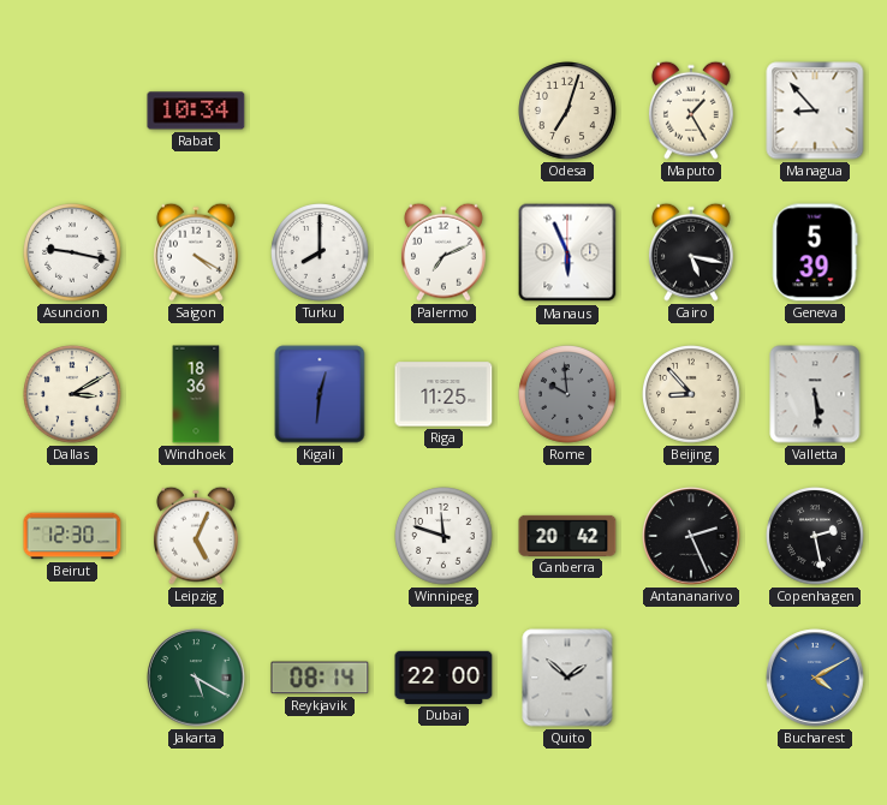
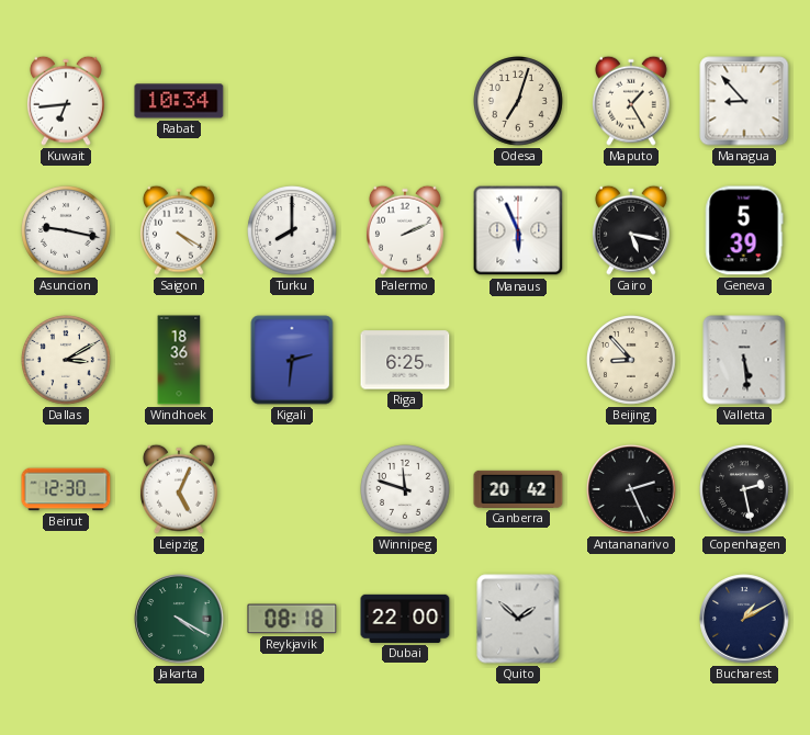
Kuwait: none -> 6:44 (66, 101)
Palermo: 7:11 -> 2:11 (405, 230)
Kigali: 12:31 -> 2:31 (292, 360)
Riga: 11:25 -> 6:25 (405, 360)
Rome: 9:59 -> none (568, 395)
Jakarta: 5:20 -> 4:20 (179, 619)
Reykjavik: 08:14 -> 08:18 (292, 619)
Bucharest: 4:10 -> 1:10 (744, 619)
Bucharest dial: blue -> navy (744, 619)
